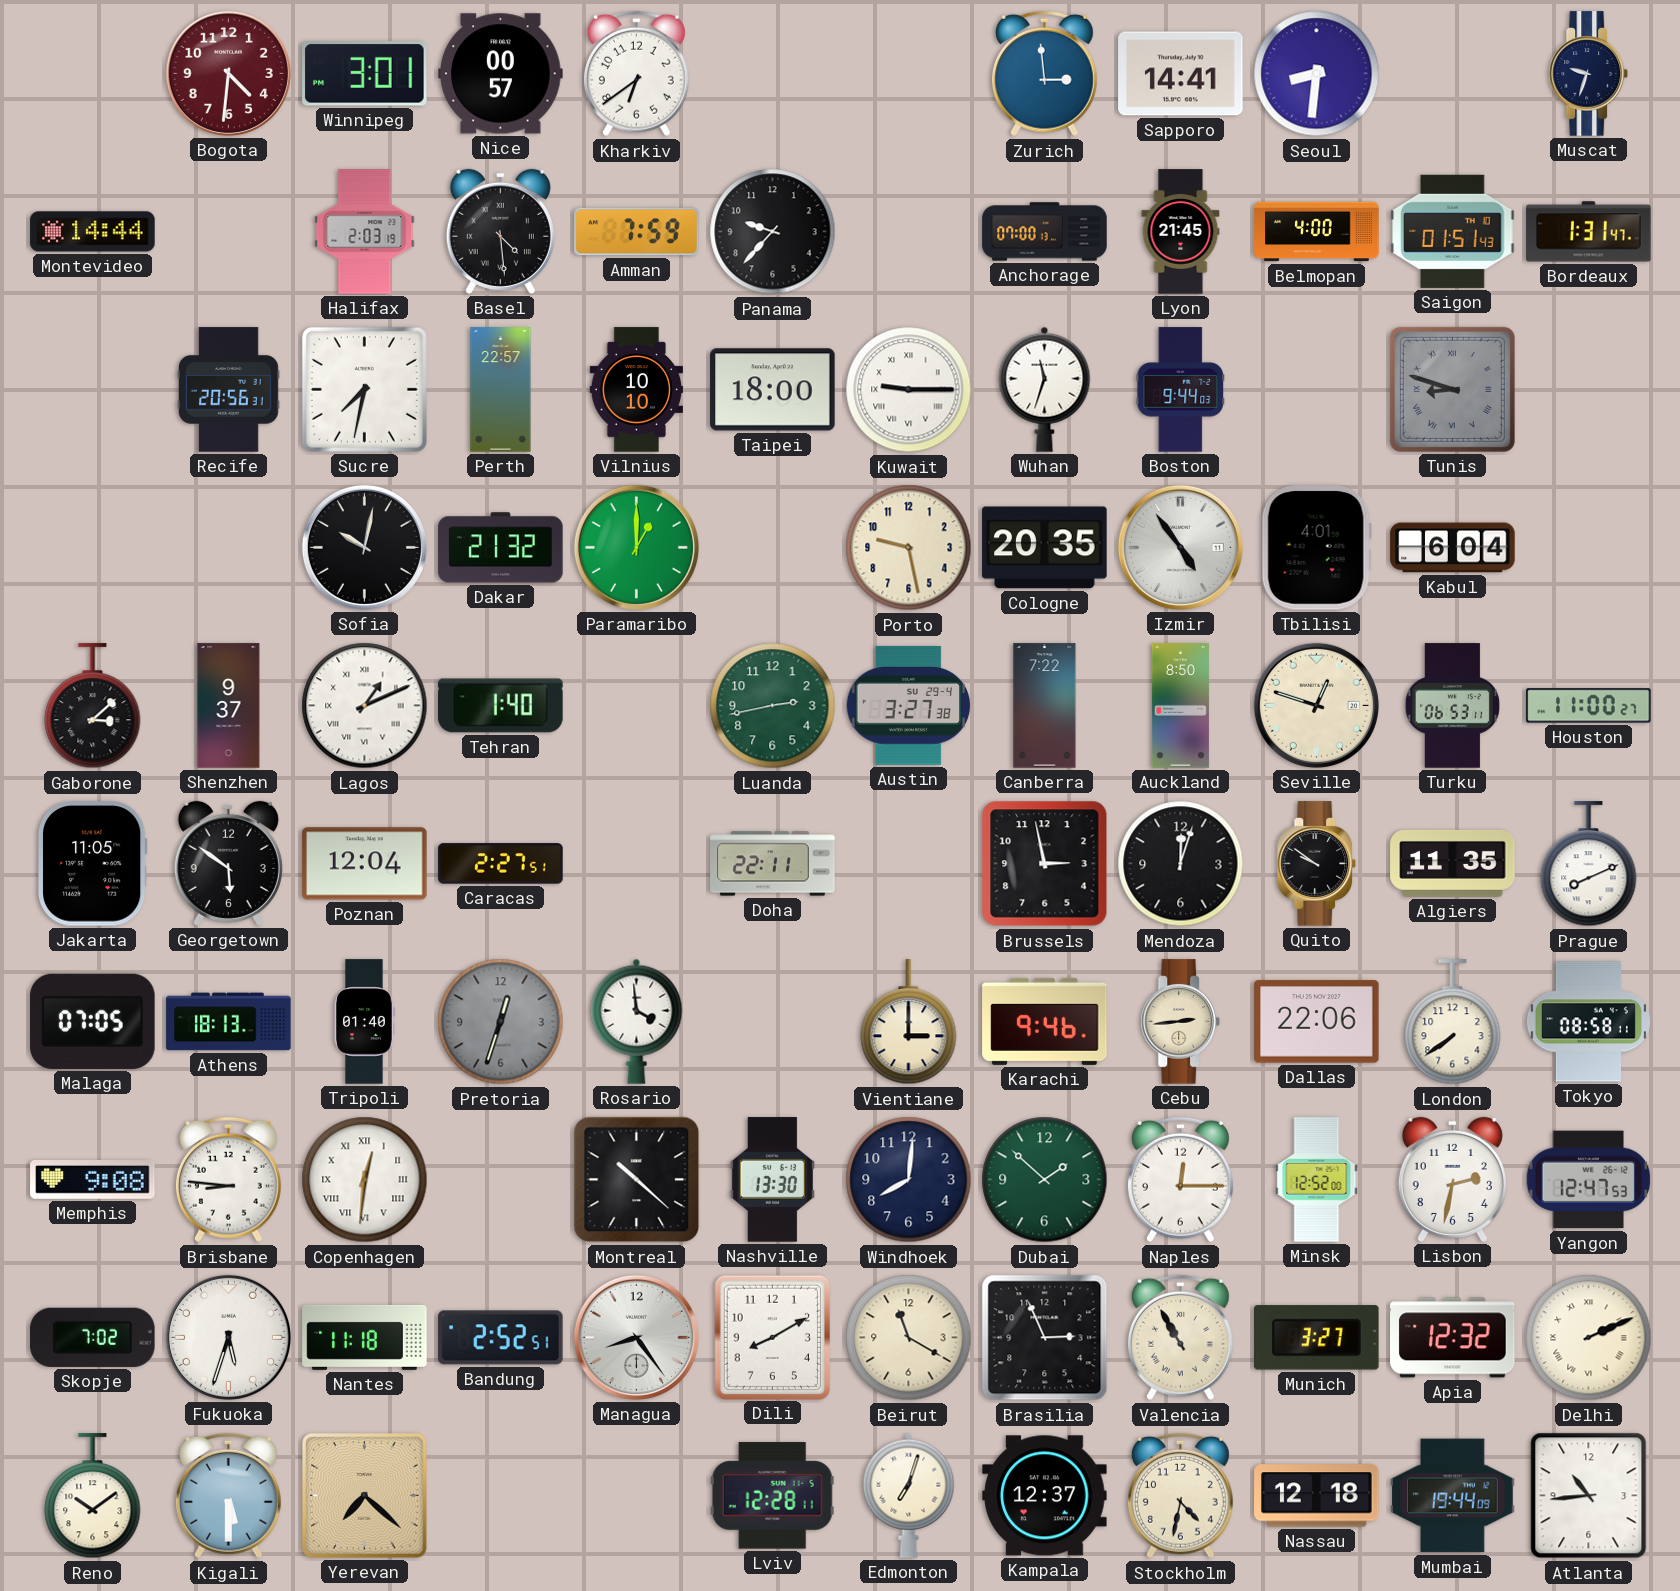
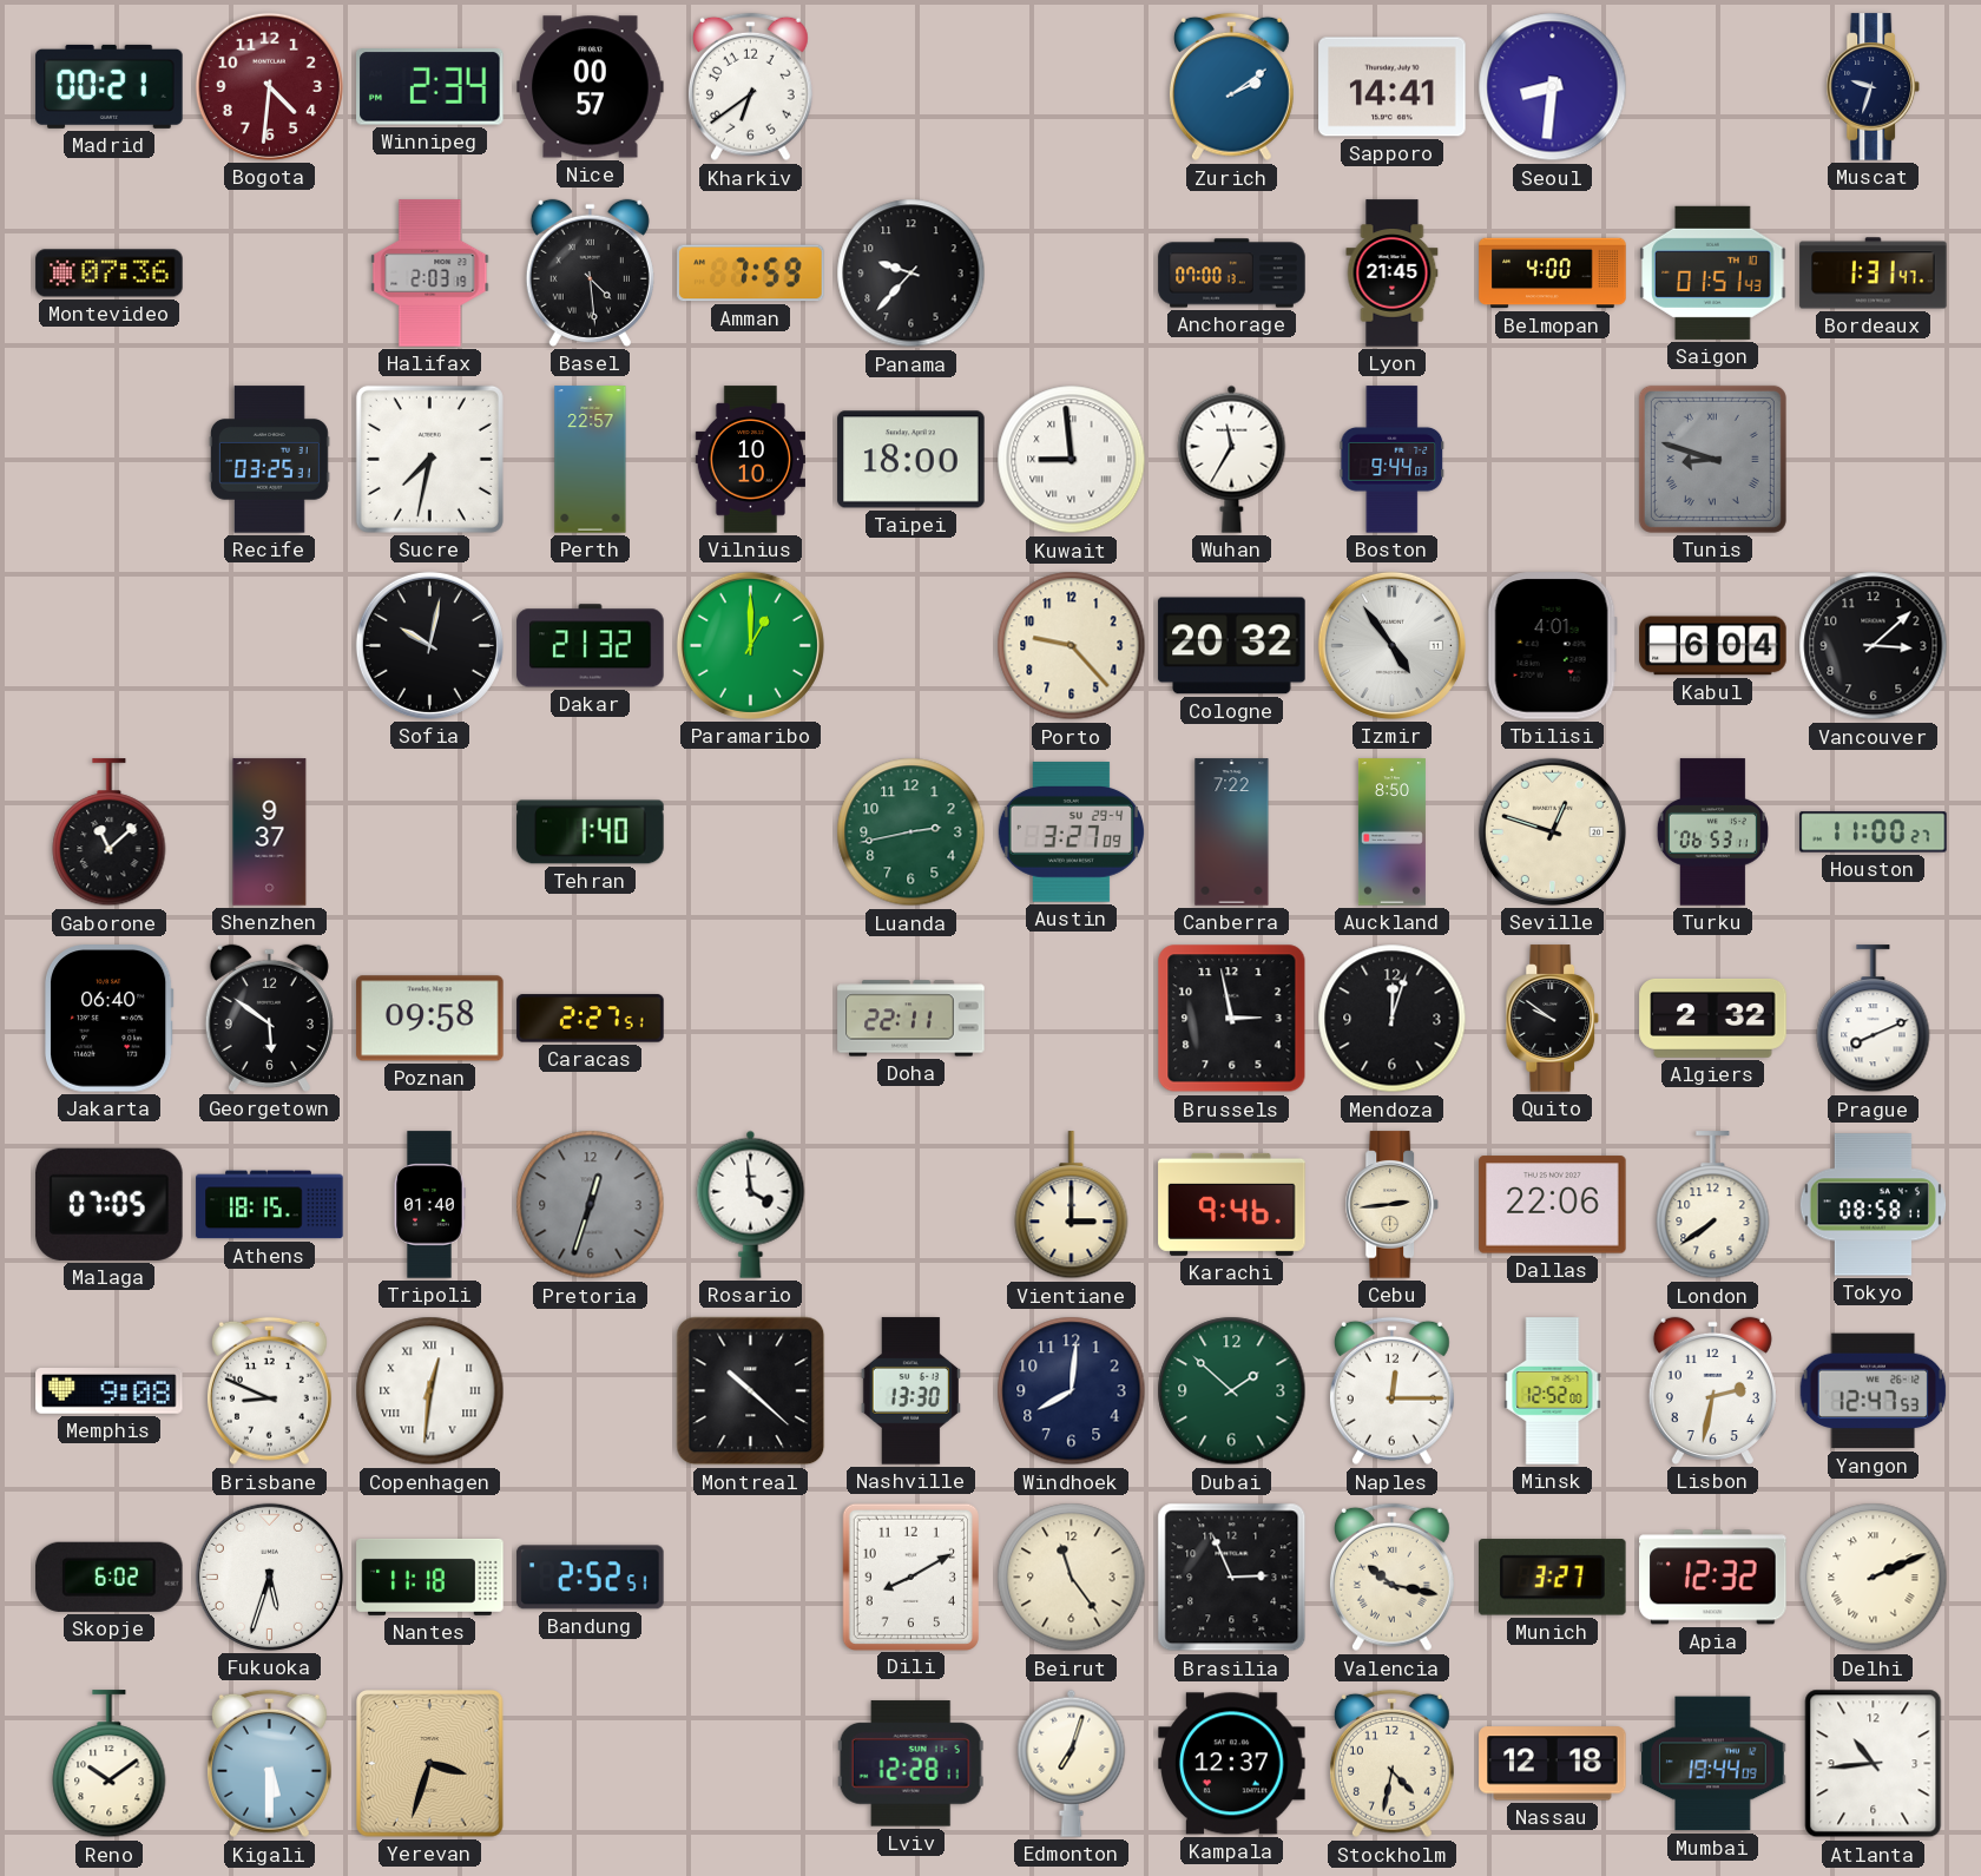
Madrid: none -> 00:21 (110, 86)
Winnipeg: 3:01 -> 2:34 (430, 87)
Zurich: 2:59 -> 2:09 (1231, 87)
Montevideo: 14:44 -> 07:36 (110, 274)
Recife: 20:56 -> 03:25 (269, 460)
Kuwait: 9:15 -> 8:59 (1072, 460)
Wuhan: 11:33 -> 11:35 (1232, 459)
Porto: 9:28 -> 9:23 (1072, 646)
Cologne: 20:35 -> 20:32 (1232, 646)
Vancouver: none -> 3:08 (1874, 646)
Gaborone: 3:08 -> 11:08 (110, 832)
Lagos: 1:11 -> none (365, 706)
Austin: 3:27:38 -> 3:27:09 (1071, 832)
Jakarta: 11:05 -> 06:40 (108, 1019)
Poznan: 12:04 -> 09:58 (430, 1019)
Algiers: 11:35 -> 2:32 (1713, 1019)
Athens: 18:13 -> 18:15 (270, 1205)
Brisbane: 8:46 -> 8:49 (269, 1391)
Skopje: 7:02 -> 6:02 (110, 1577)
Managua: 8:24 -> none (636, 1337)
Beirut: 11:20 -> 11:24 (1072, 1578)
Valencia: 10:55 -> 10:17 (1391, 1578)
Yerevan: 7:22 -> 3:33 (430, 1764)
